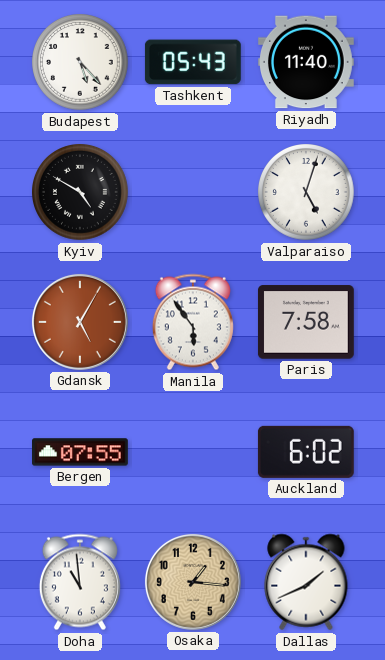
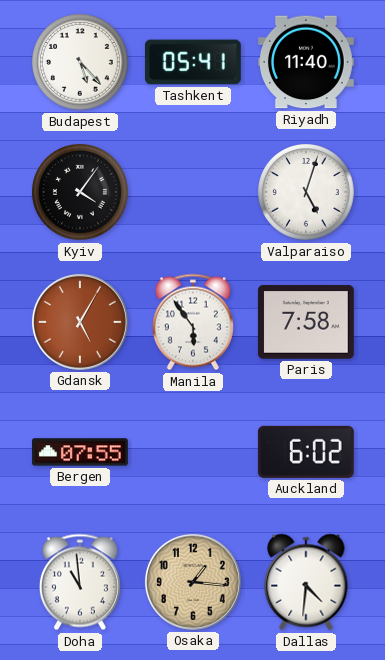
Tashkent: 05:43 -> 05:41 (193, 62)
Kyiv: 4:50 -> 4:06 (81, 193)
Dallas: 1:41 -> 4:31 (306, 582)
